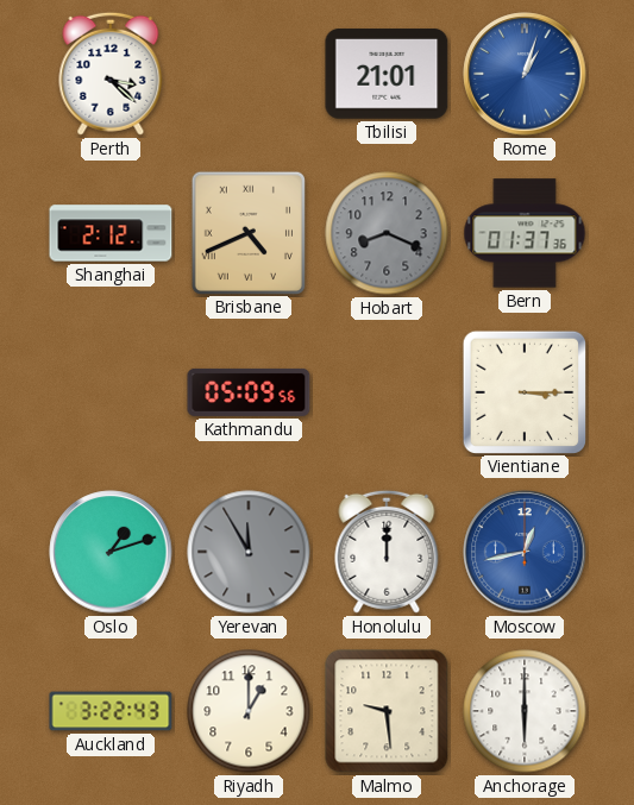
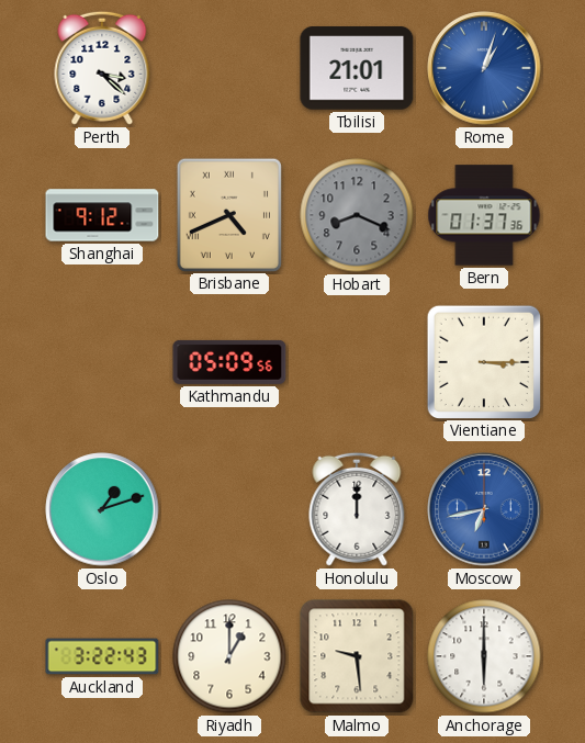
Shanghai: 2:12 -> 9:12 (102, 215)
Yerevan: 11:55 -> none (249, 552)
Moscow: 12:43 -> 6:43 (484, 509)
